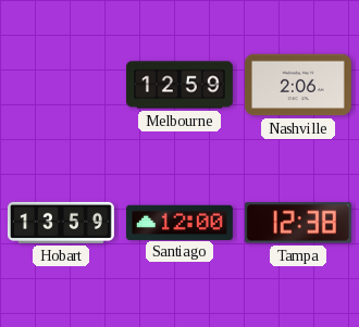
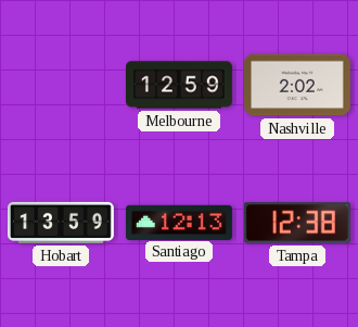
Nashville: 2:06 -> 2:02 (297, 85)
Santiago: 12:00 -> 12:13 (179, 222)
